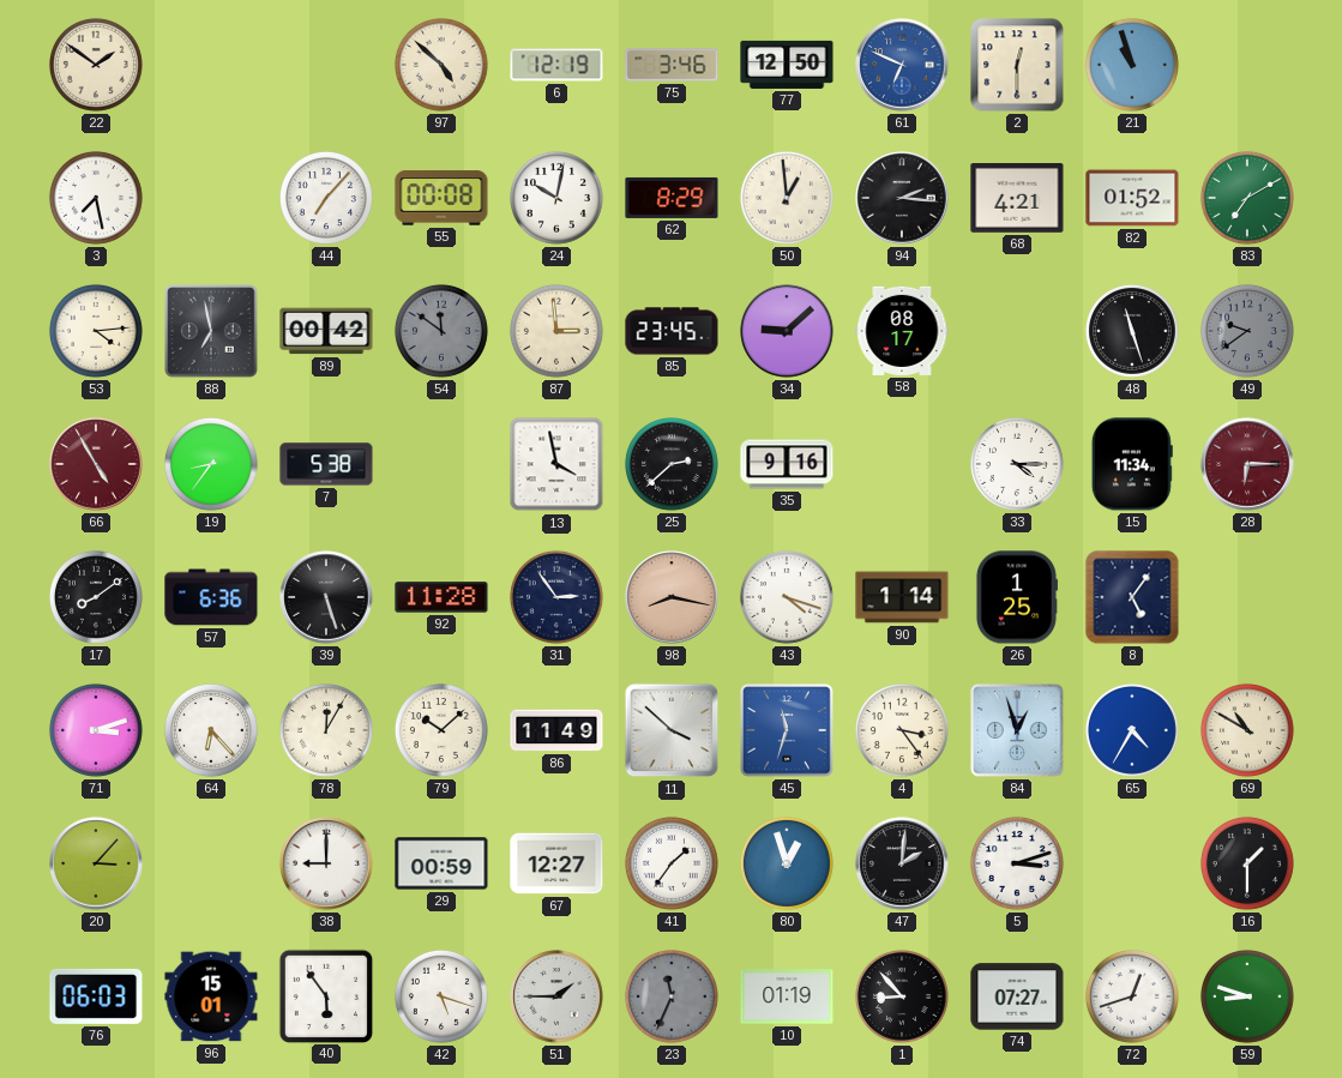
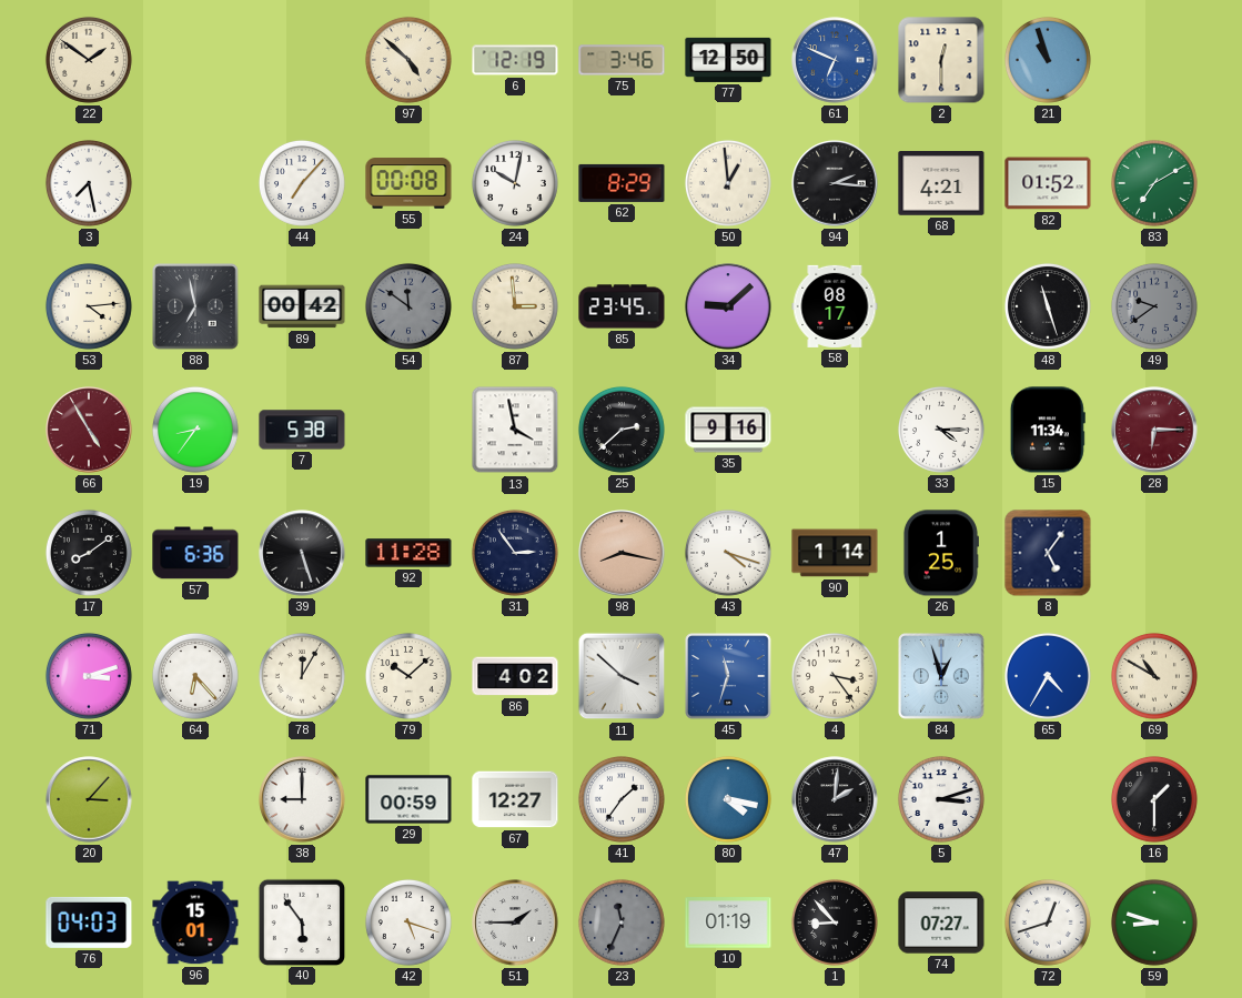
86: 11:49 -> 4:02 (515, 676)
80: 12:57 -> 4:17 (728, 799)
76: 06:03 -> 04:03 (89, 923)
